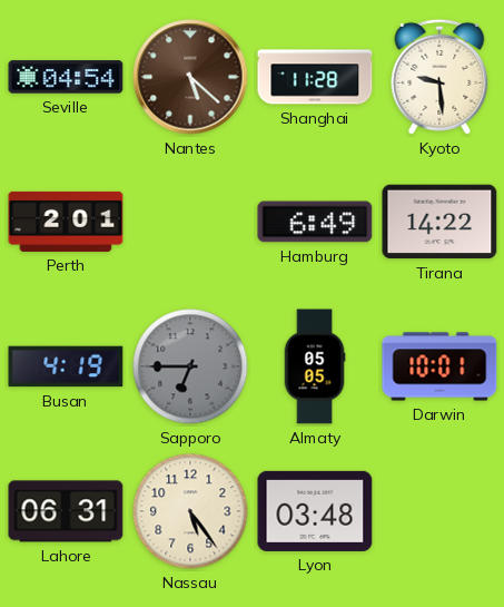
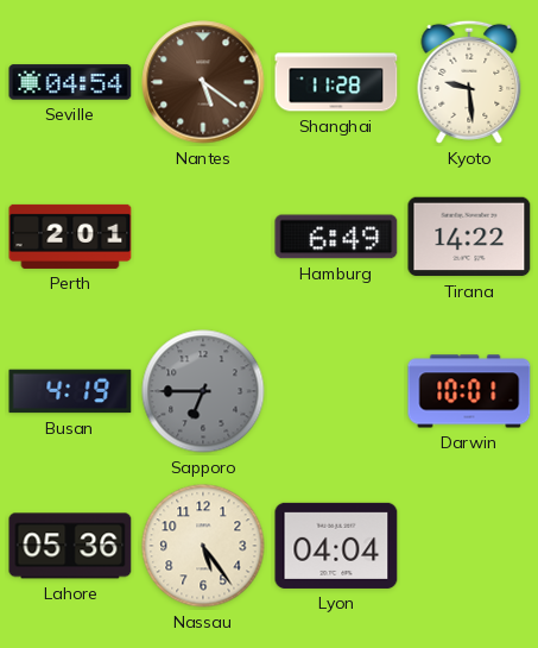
Nantes: 5:22 -> 5:21 (203, 82)
Almaty: 05:05 -> none (315, 366)
Lahore: 06:31 -> 05:36 (70, 546)
Lyon: 03:48 -> 04:04 (336, 546)
